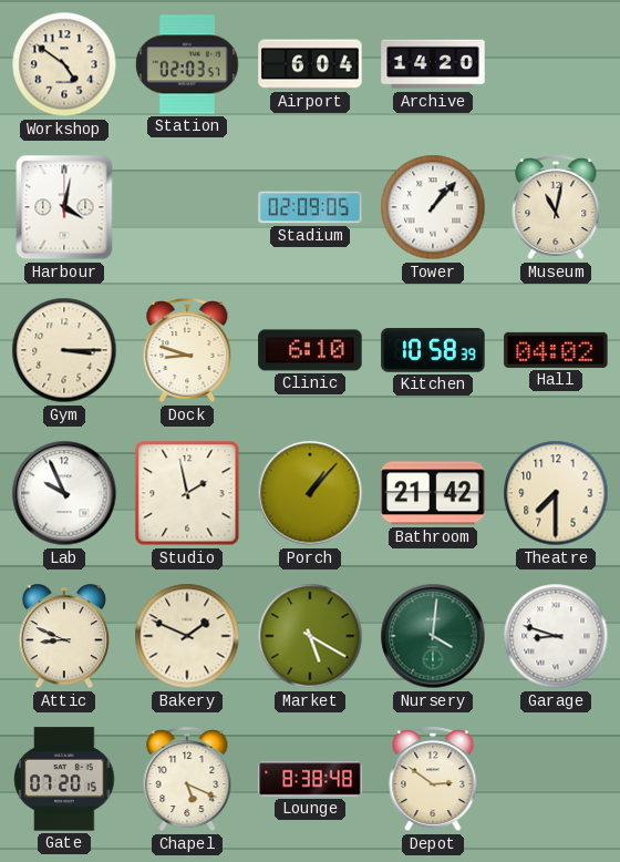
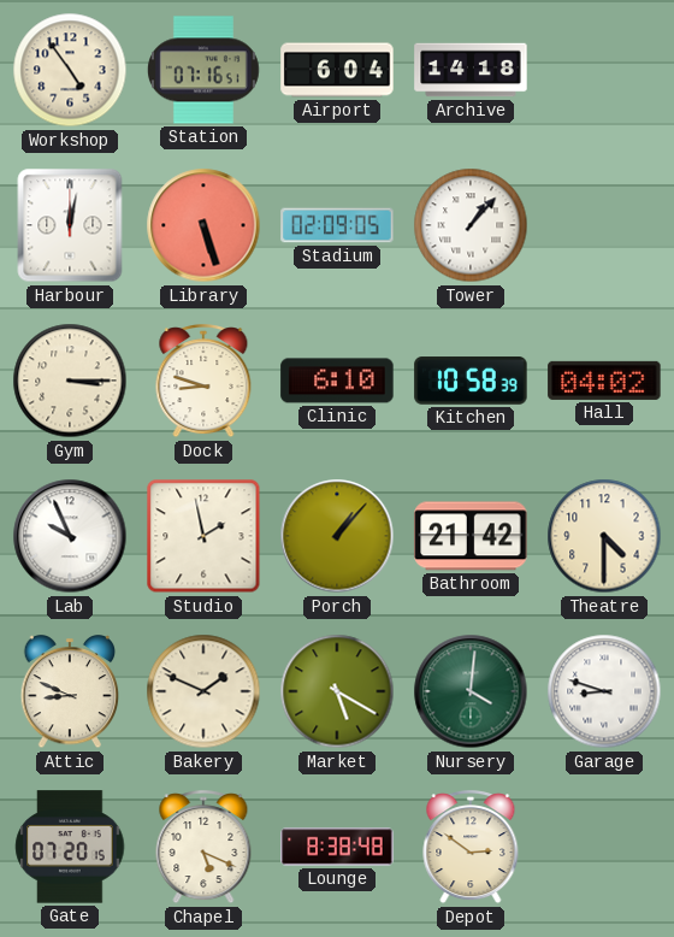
Workshop: 4:51 -> 4:54 (70, 70)
Station: 02:03 -> 07:16 (203, 70)
Archive: 14:20 -> 14:18 (471, 70)
Harbour: 4:02 -> 12:02 (70, 225)
Library: none -> 5:27 (203, 225)
Museum: 11:02 -> none (556, 208)
Theatre: 7:30 -> 4:30 (604, 536)
